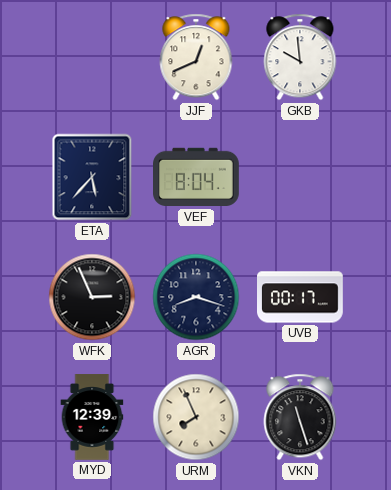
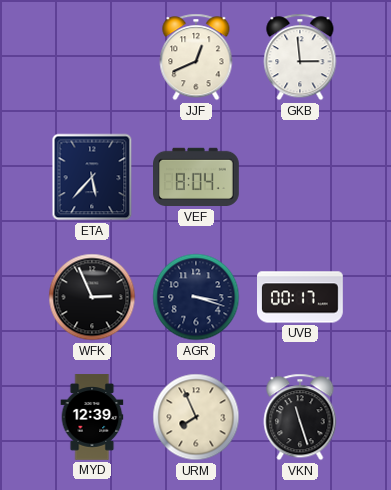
GKB: 9:59 -> 2:59 (300, 57)
AGR: 8:18 -> 3:18 (196, 297)
